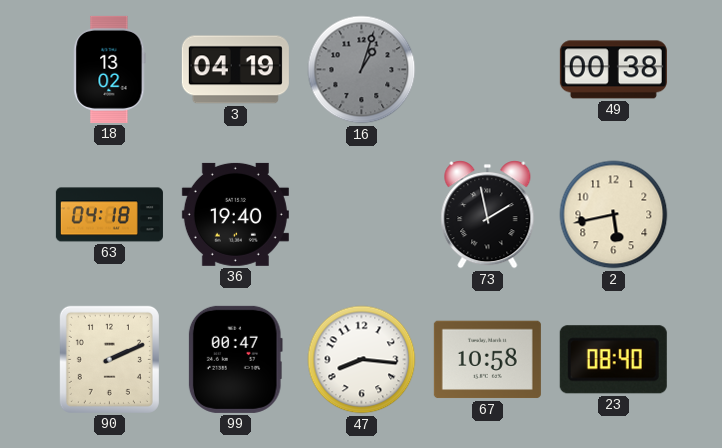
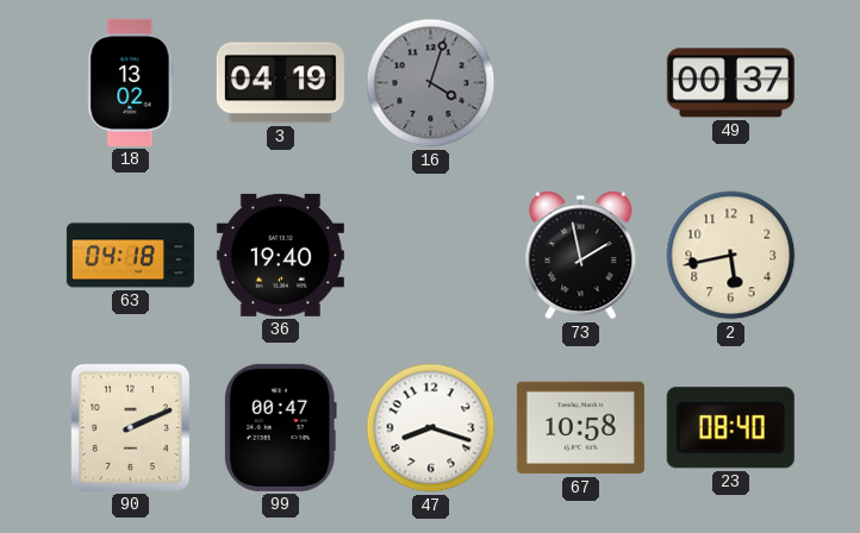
16: 1:03 -> 4:03 (431, 83)
49: 00:38 -> 00:37 (730, 83)
47: 8:16 -> 8:18 (431, 428)
